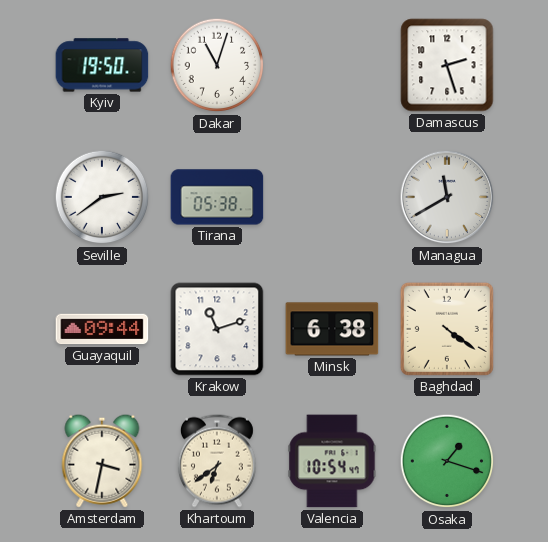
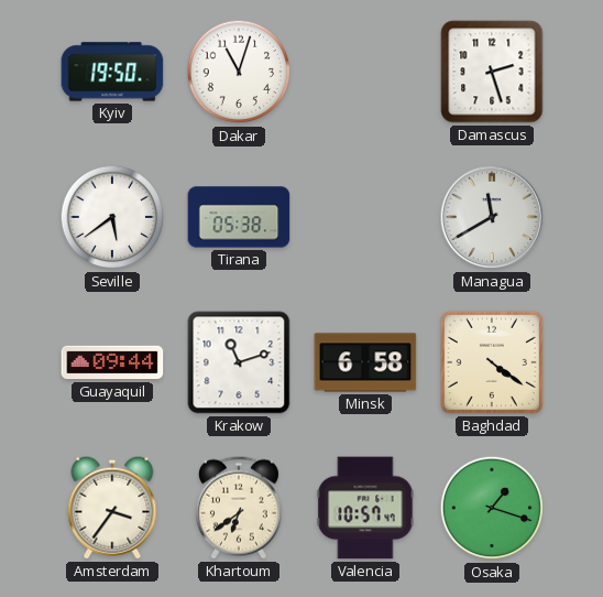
Seville: 2:39 -> 5:39 (112, 217)
Minsk: 6:38 -> 6:58 (365, 362)
Amsterdam: 3:32 -> 3:36 (112, 508)
Valencia: 10:54 -> 10:57 (365, 508)
